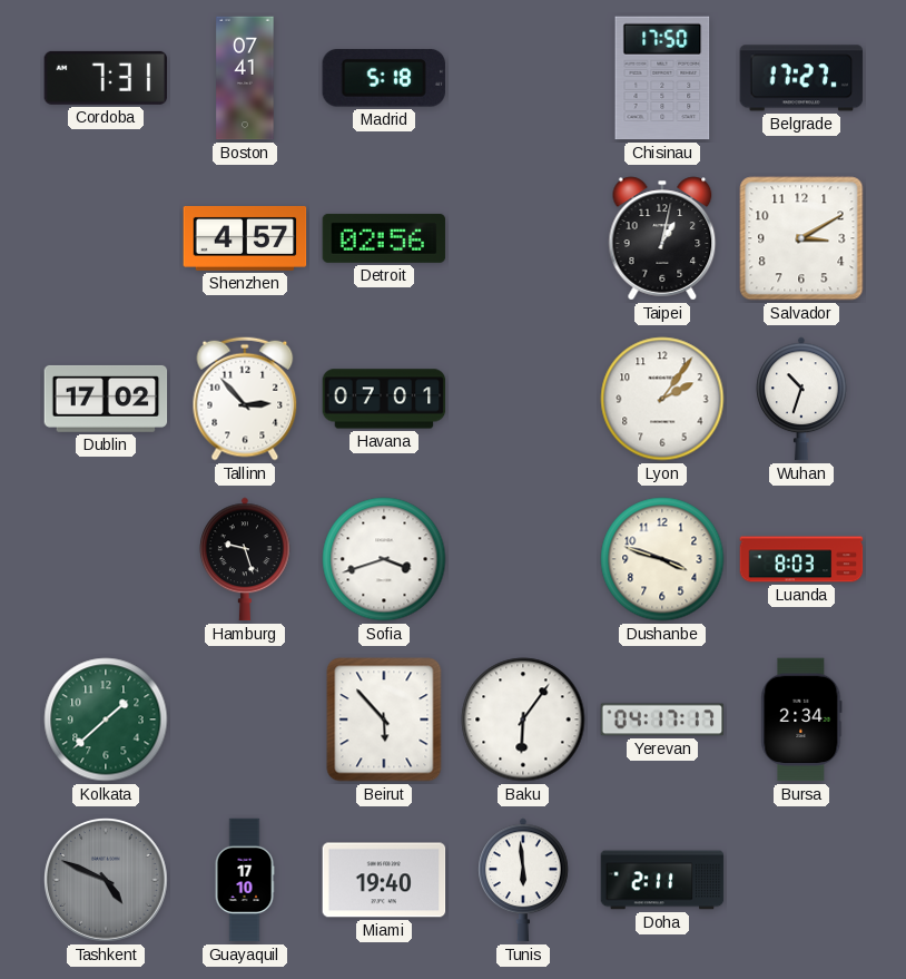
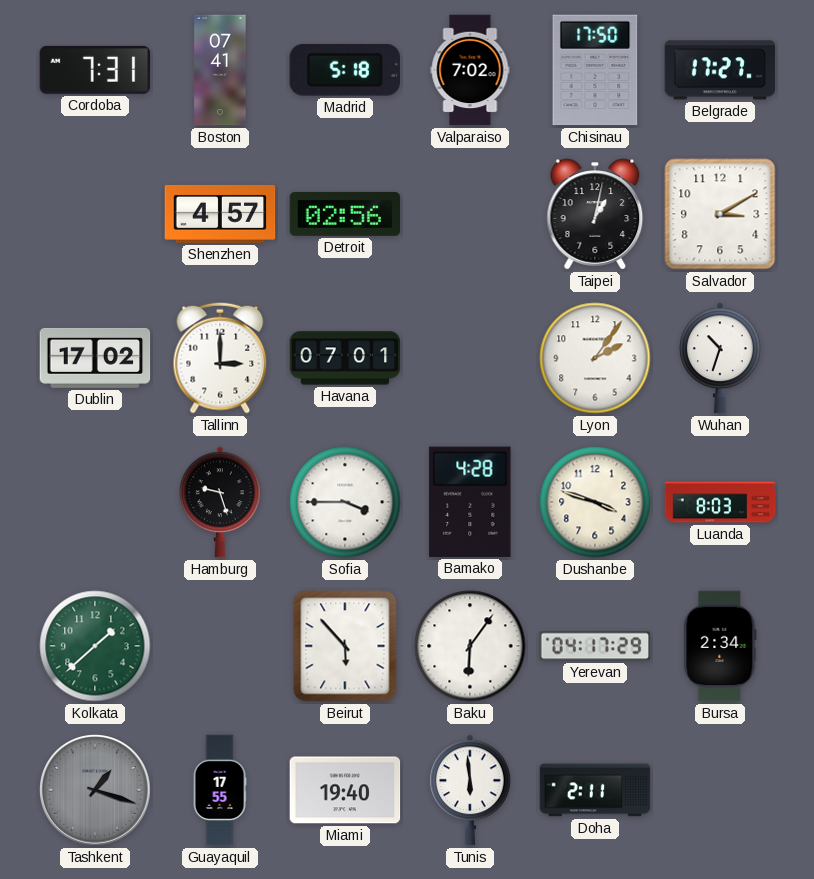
Valparaiso: none -> 7:02 (470, 70)
Tallinn: 2:53 -> 3:00 (220, 358)
Sofia: 3:42 -> 3:45 (345, 502)
Bamako: none -> 4:28 (470, 502)
Yerevan: 04:17:17 -> 04:17:29 (595, 646)
Tashkent: 4:49 -> 1:18 (96, 791)
Guayaquil: 17:10 -> 17:55 (220, 790)
